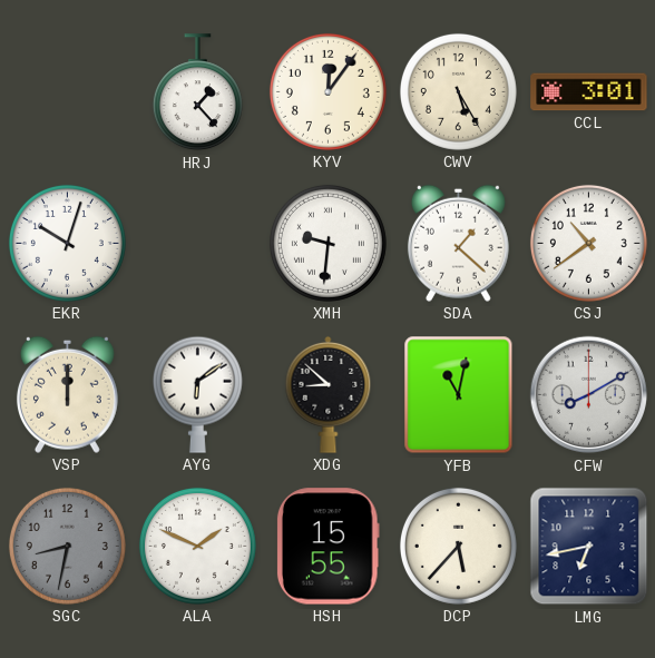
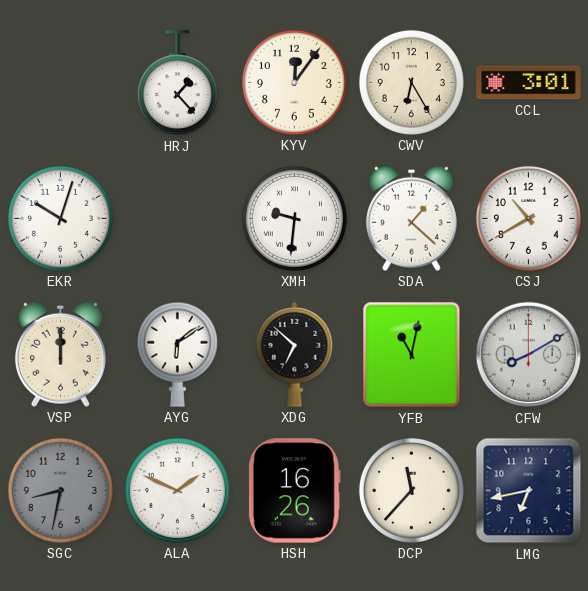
CWV: 5:25 -> 6:25 (411, 82)
CSJ: 10:39 -> 10:40 (528, 218)
XDG: 8:52 -> 6:52 (295, 354)
HSH: 15:55 -> 16:26 (294, 491)
DCP: 5:37 -> 11:37 (411, 490)
